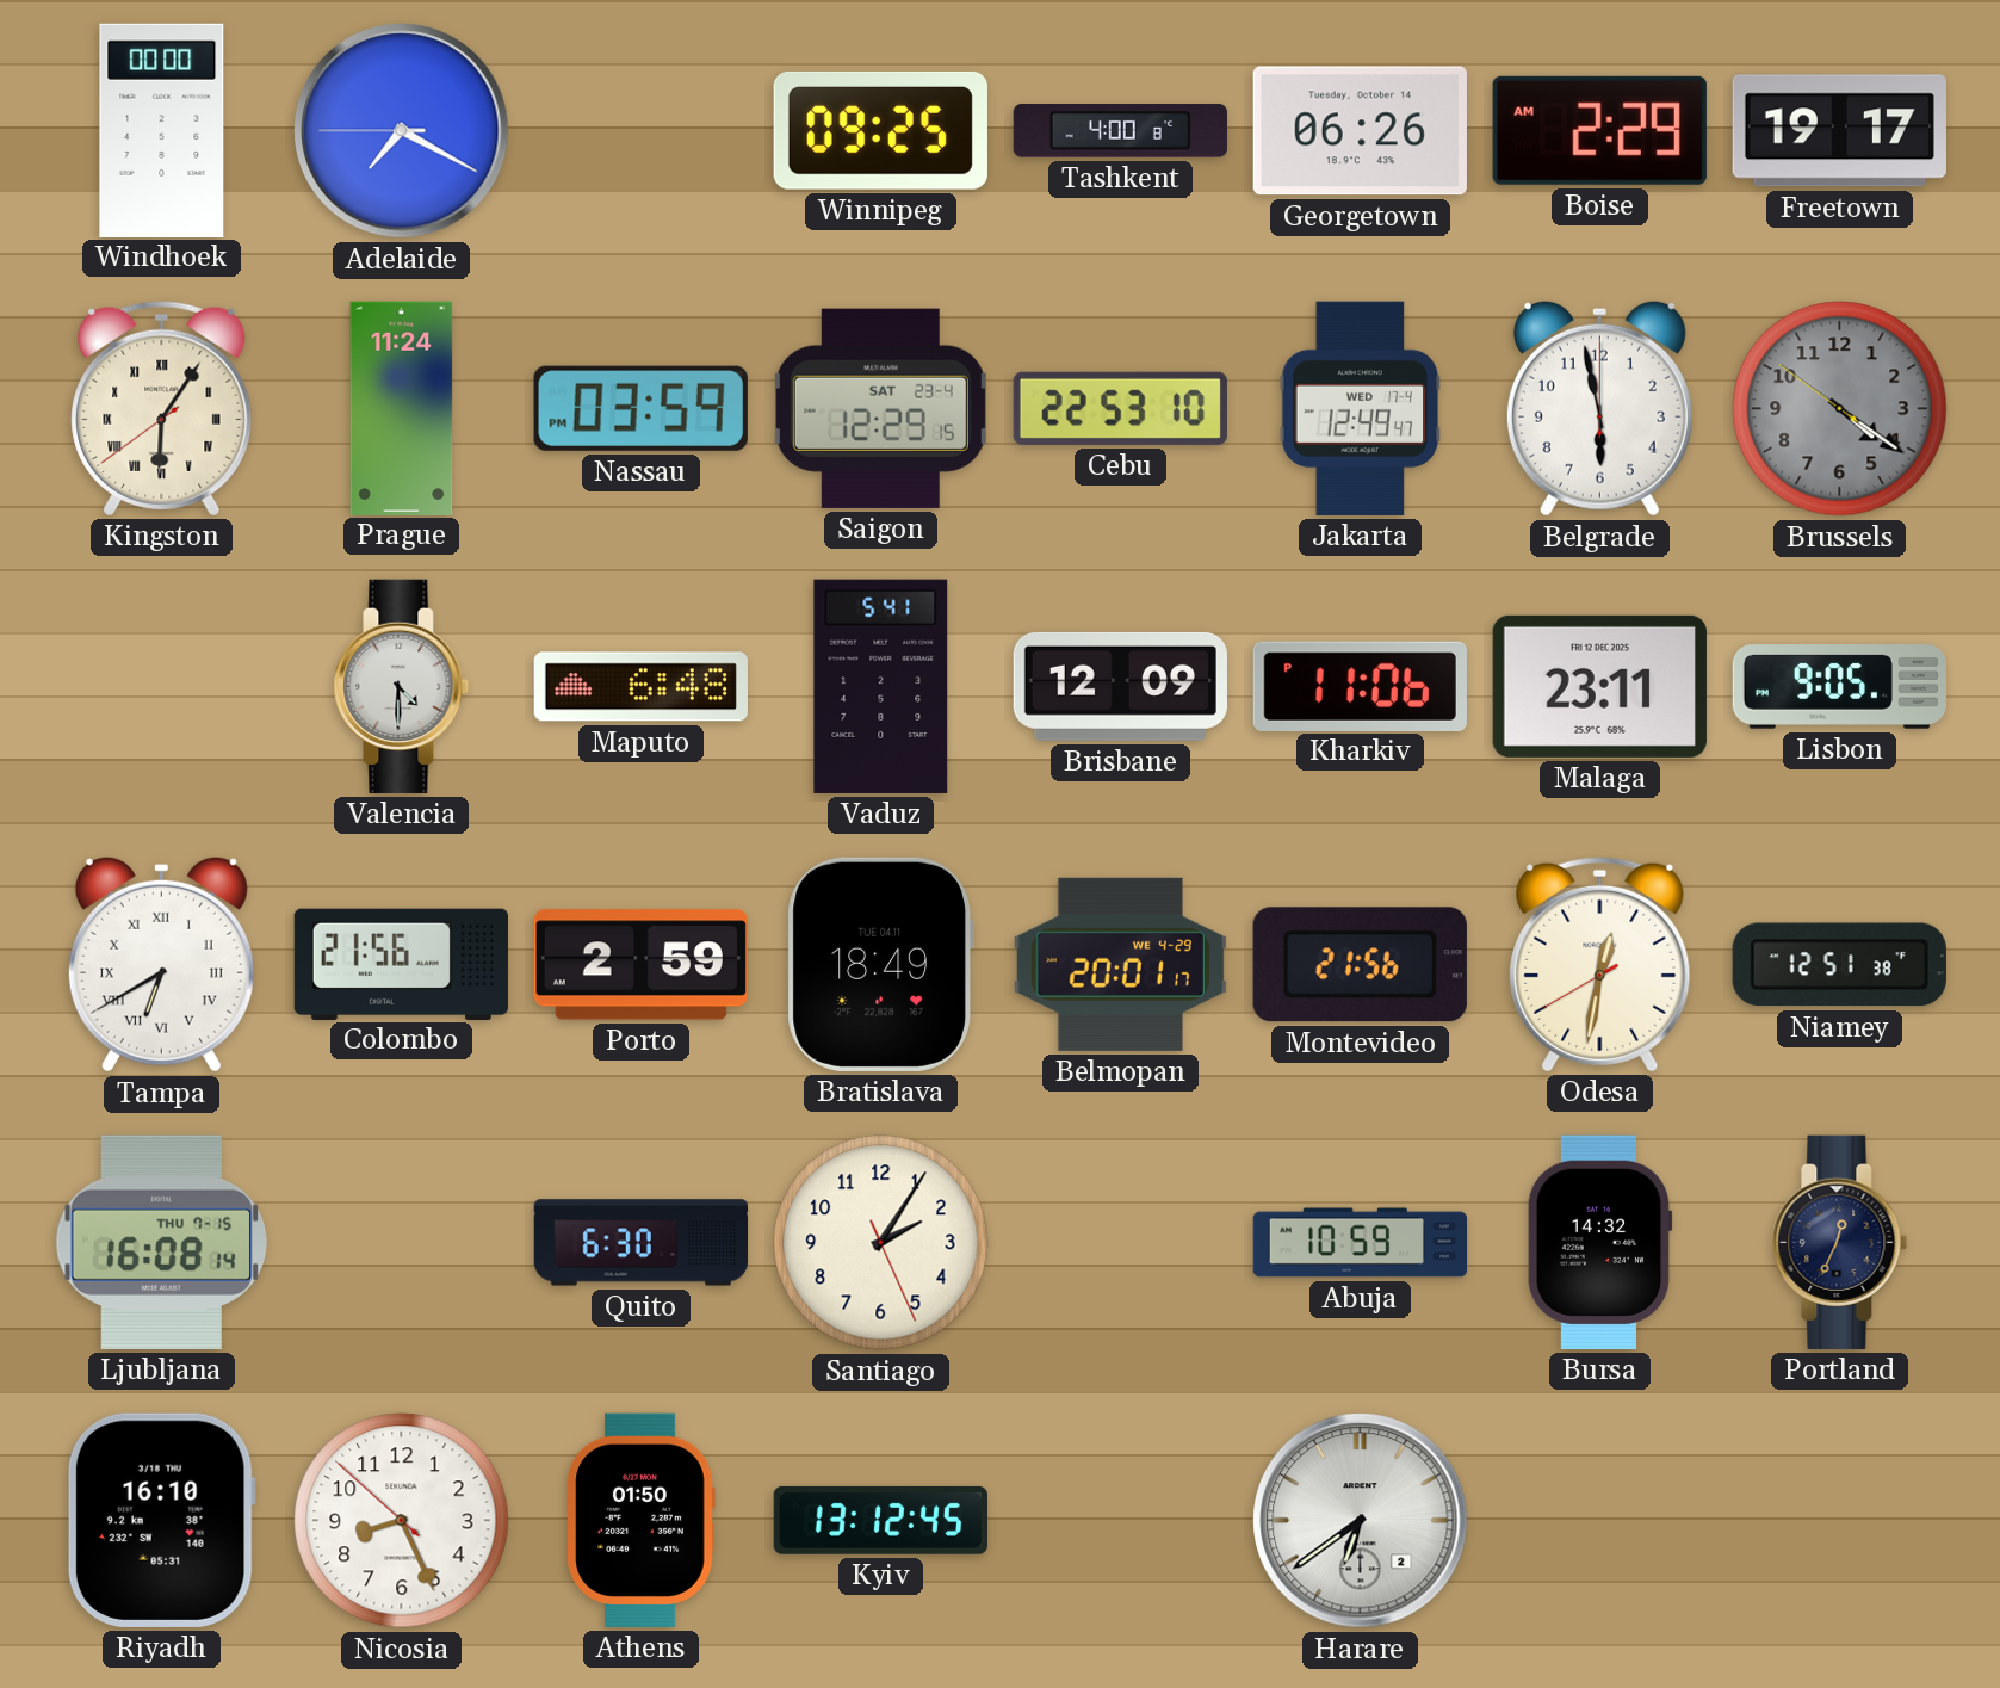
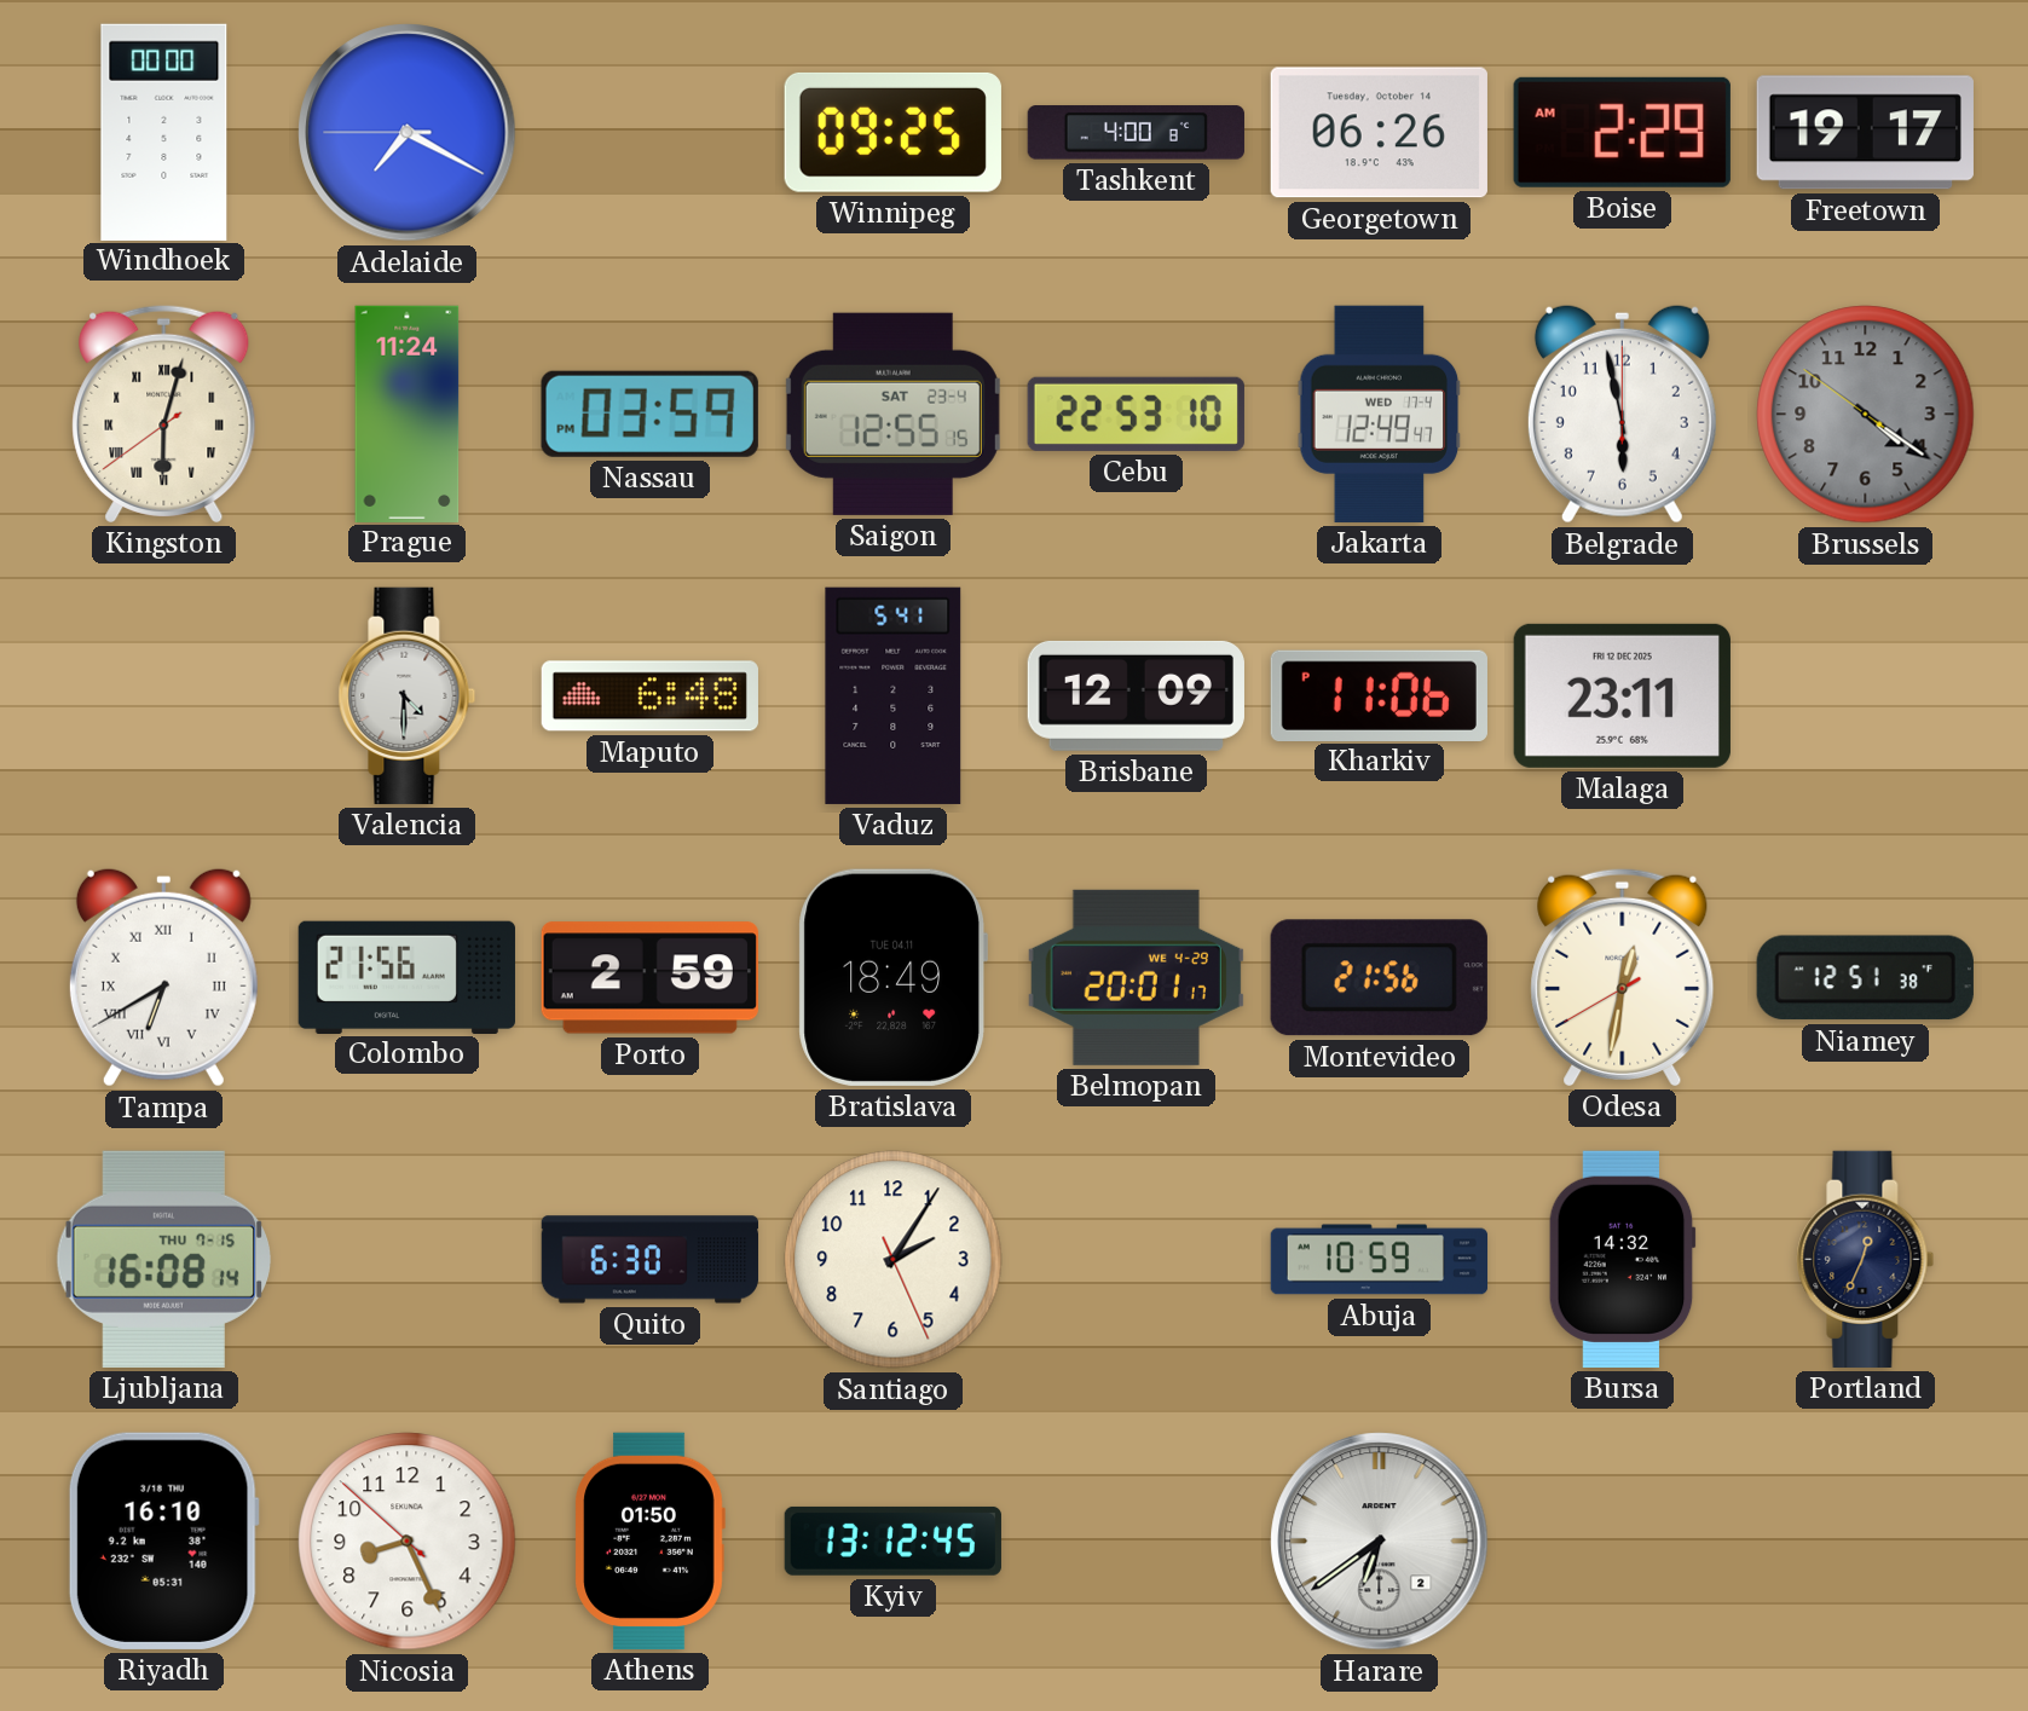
Kingston: 6:05 -> 6:02 (164, 414)
Saigon: 12:29 -> 12:55 (892, 414)
Lisbon: 9:05 -> none (1839, 687)
